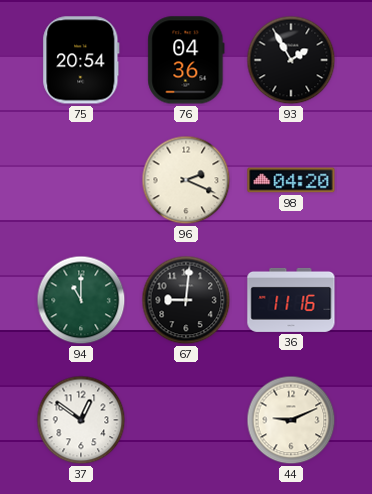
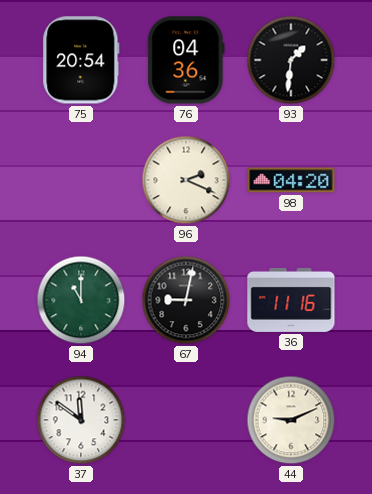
93: 1:55 -> 1:31 (291, 60)
67: 9:01 -> 9:02 (186, 300)
37: 12:51 -> 11:51 (81, 420)
